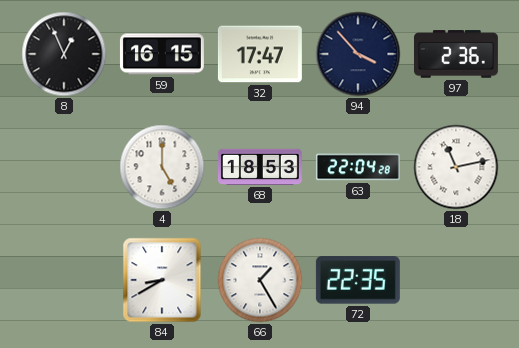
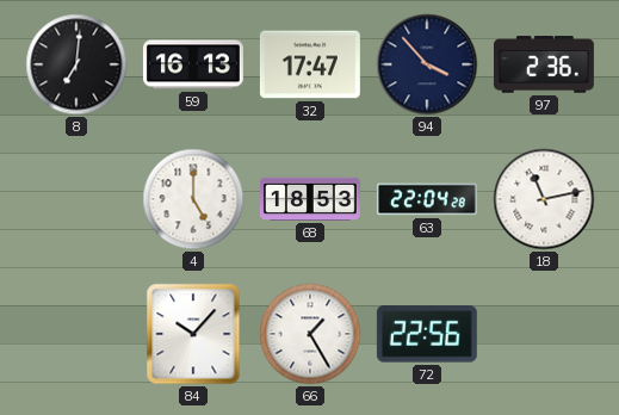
8: 12:56 -> 7:01 (76, 64)
59: 16:15 -> 16:13 (193, 64)
84: 8:40 -> 10:07 (193, 334)
72: 22:35 -> 22:56 (427, 334)
